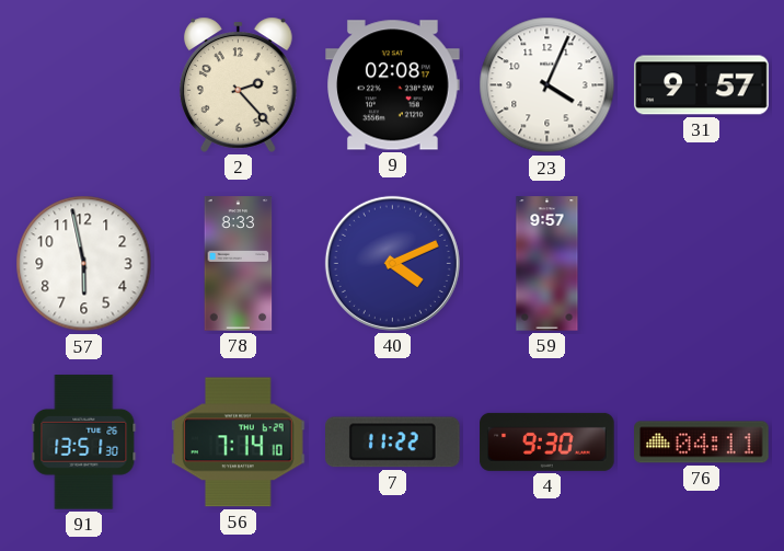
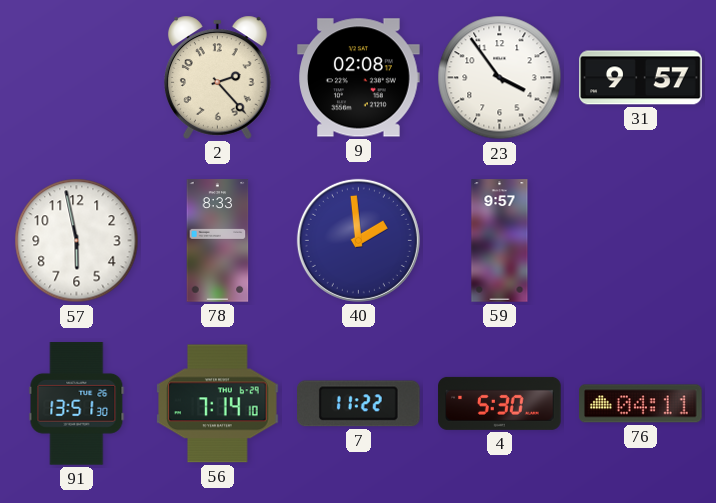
23: 4:04 -> 3:54 (500, 78)
40: 4:11 -> 1:59 (358, 240)
4: 9:30 -> 5:30 (500, 403)
